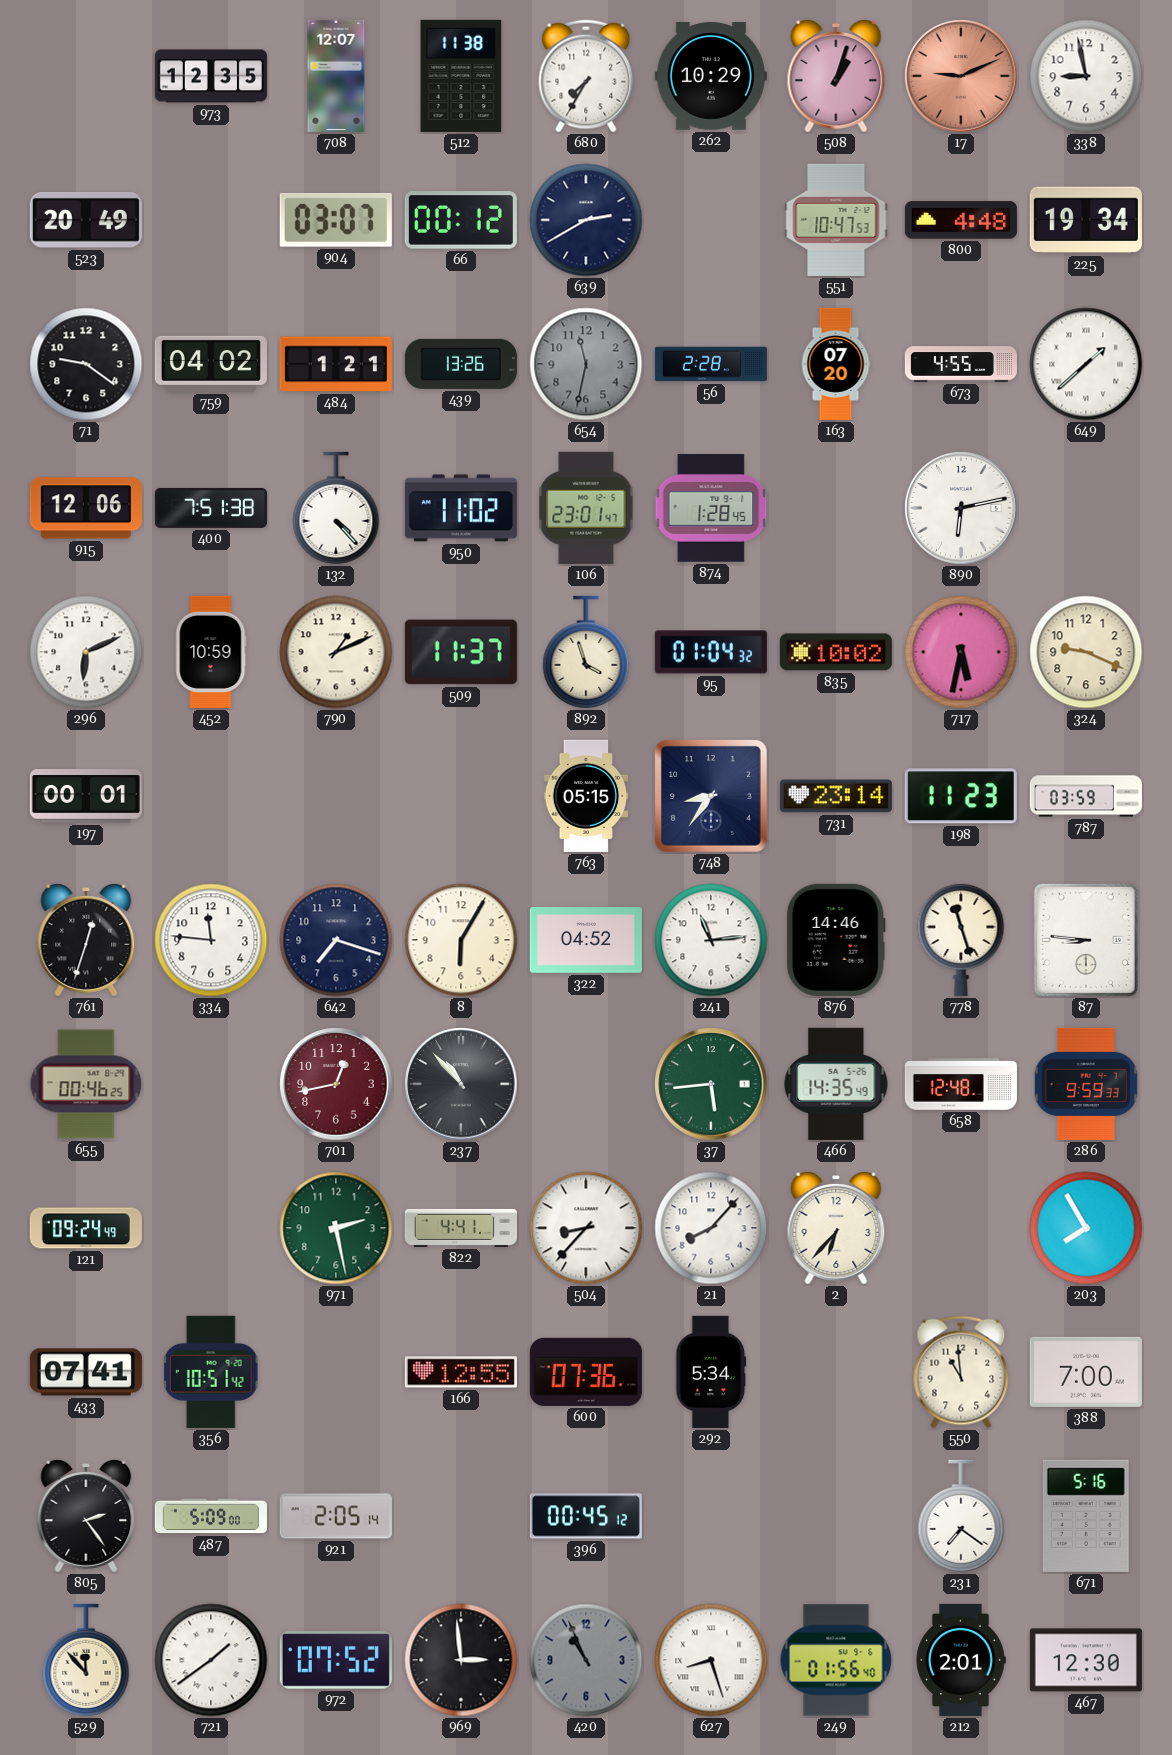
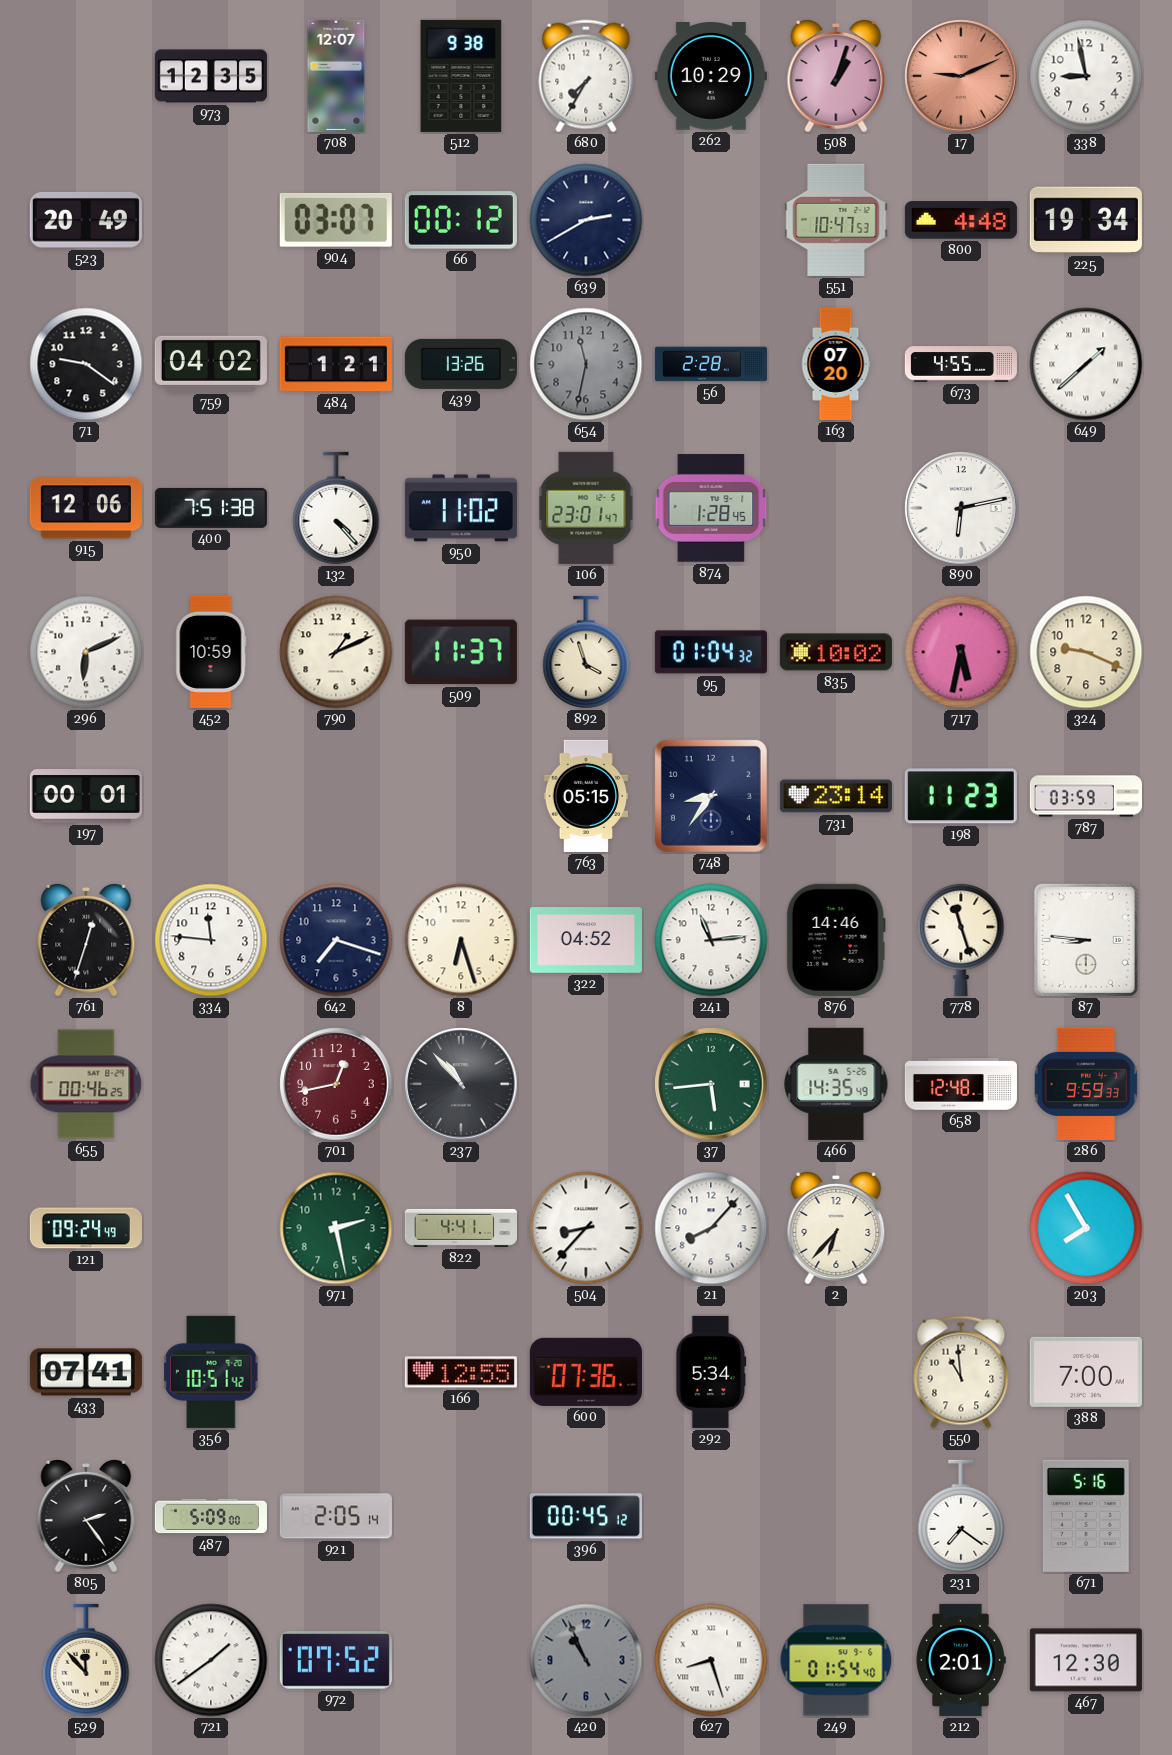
512: 11:38 -> 9:38 (461, 76)
8: 6:05 -> 6:27 (461, 940)
969: 2:59 -> none (461, 1660)
249: 01:56 -> 01:54 (836, 1660)
